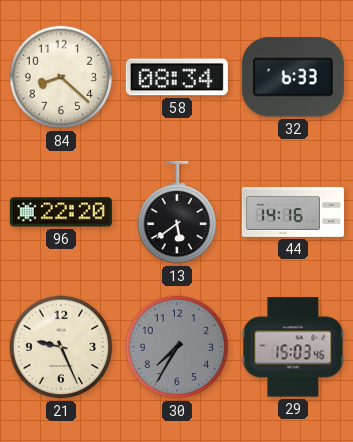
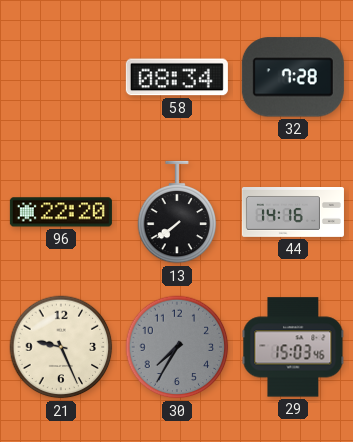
84: 8:22 -> none (61, 77)
32: 6:33 -> 7:28 (293, 77)
13: 5:39 -> 7:39 (177, 212)
